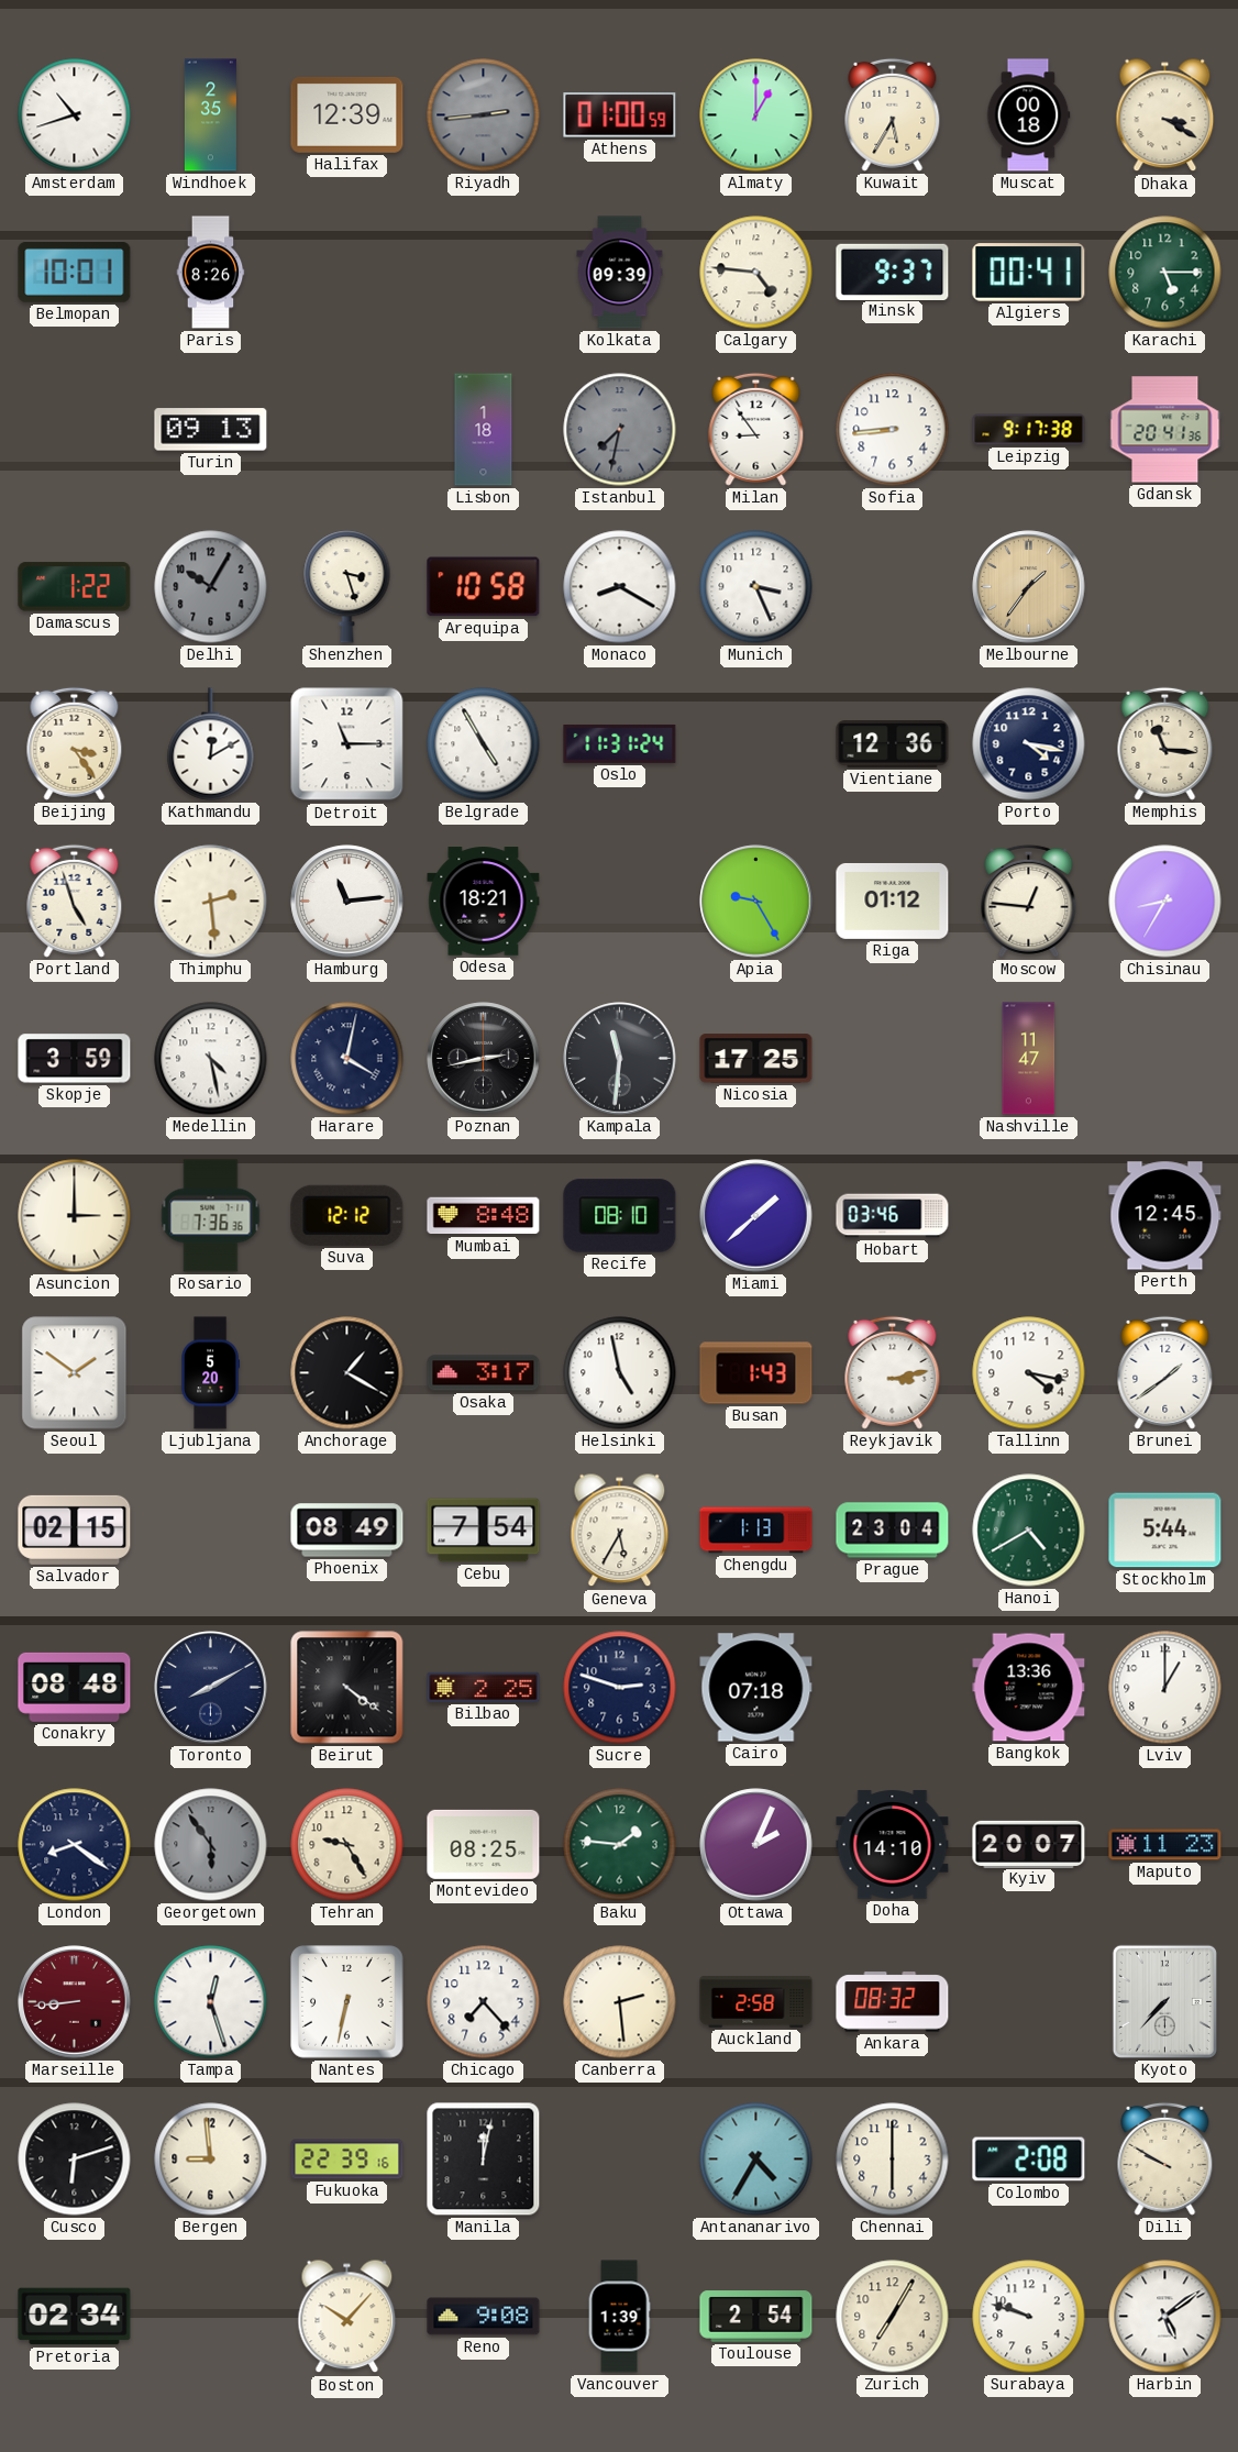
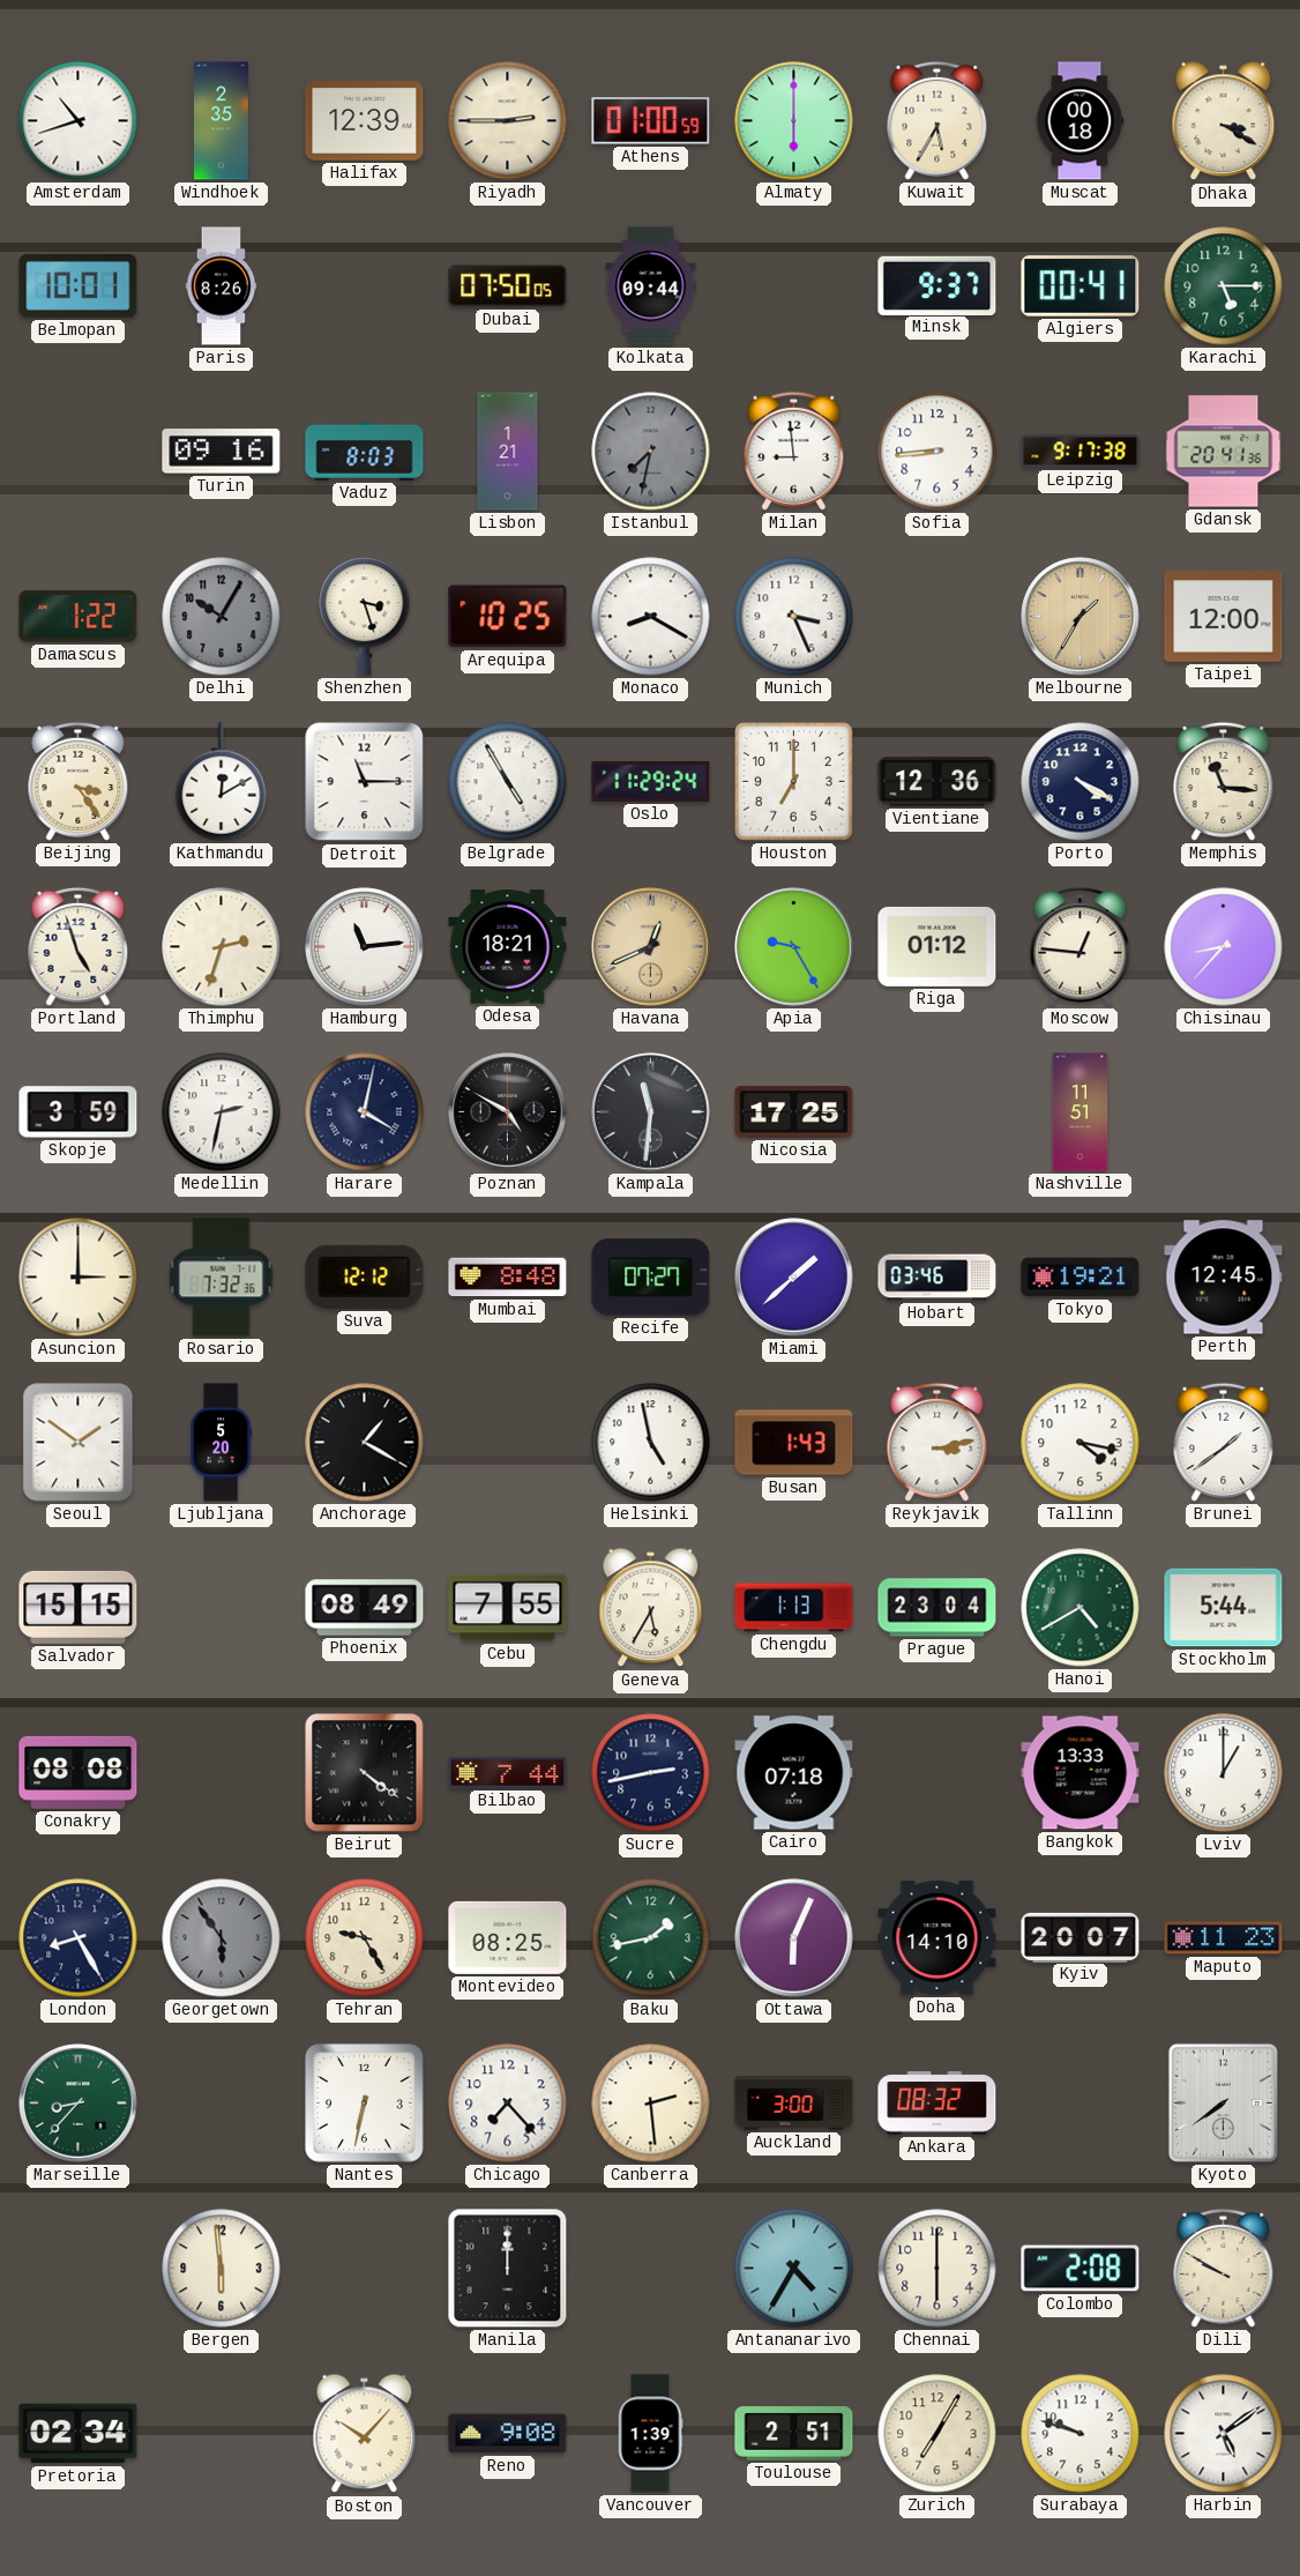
Riyadh: 2:44 -> 2:45 (508, 121)
Riyadh dial: grey -> cream (508, 121)
Almaty: 1:00 -> 6:00 (794, 121)
Dubai: none -> 07:50 (508, 286)
Kolkata: 09:39 -> 09:44 (651, 286)
Calgary: 4:46 -> none (756, 273)
Turin: 09:13 -> 09:16 (222, 452)
Vaduz: none -> 8:03 (365, 451)
Lisbon: 1:18 -> 1:21 (508, 452)
Milan: 8:54 -> 8:59 (794, 451)
Arequipa: 10:58 -> 10:25 (508, 617)
Melbourne: 1:36 -> 1:35 (1081, 617)
Taipei: none -> 12:00 (1224, 617)
Oslo: 11:31 -> 11:29 (651, 781)
Houston: none -> 7:00 (794, 782)
Porto: 4:17 -> 4:20 (1081, 782)
Thimphu: 2:29 -> 2:33 (222, 947)
Havana: none -> 12:41 (651, 947)
Chisinau: 8:35 -> 8:37 (1224, 947)
Medellin: 4:28 -> 2:32 (222, 1112)
Poznan: 2:43 -> 4:50 (508, 1112)
Nashville: 11:47 -> 11:51 (1081, 1112)
Rosario: 7:36 -> 7:32 (222, 1278)
Recife: 08:10 -> 07:27 (651, 1278)
Tokyo: none -> 19:21 (1081, 1278)
Osaka: 3:17 -> none (484, 1373)
Salvador: 02:15 -> 15:15 (79, 1607)
Cebu: 7:54 -> 7:55 (508, 1608)
Conakry: 08:48 -> 08:08 (79, 1772)
Toronto: 8:10 -> none (211, 1688)
Bilbao: 2:25 -> 7:44 (508, 1772)
Sucre: 2:48 -> 2:43 (651, 1773)
Bangkok: 13:36 -> 13:33 (1081, 1773)
London: 8:21 -> 8:25 (79, 1938)
Baku: 1:46 -> 1:43 (651, 1938)
Ottawa: 2:04 -> 6:04 (794, 1938)
Marseille: 8:44 -> 8:37 (79, 2104)
Marseille dial: burgundy -> green (79, 2104)
Tampa: 12:27 -> none (211, 2002)
Auckland: 2:58 -> 3:00 (794, 2104)
Kyoto: 7:37 -> 7:39 (1223, 2102)
Cusco: 6:12 -> none (75, 2160)
Bergen: 8:59 -> 5:59 (222, 2269)
Fukuoka: 22:39 -> none (347, 2160)
Manila: 12:02 -> 12:00 (508, 2269)
Toulouse: 2:54 -> 2:51 (794, 2434)
